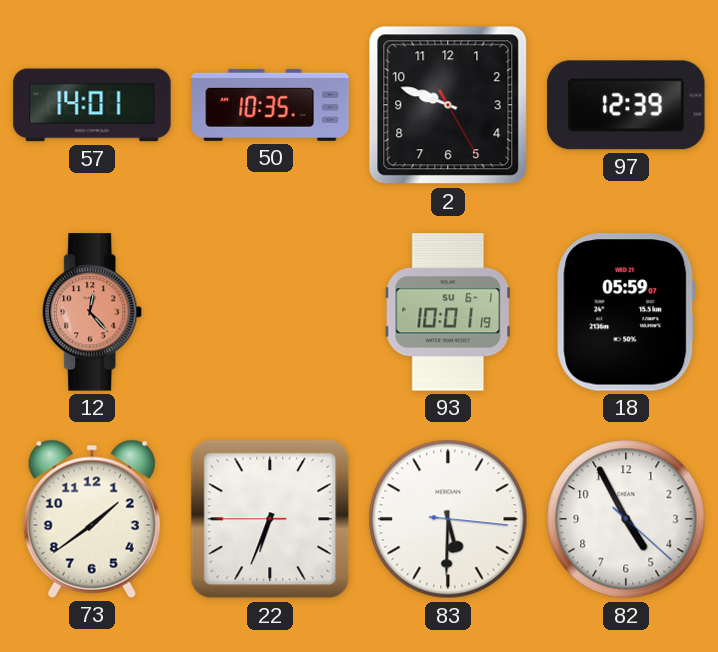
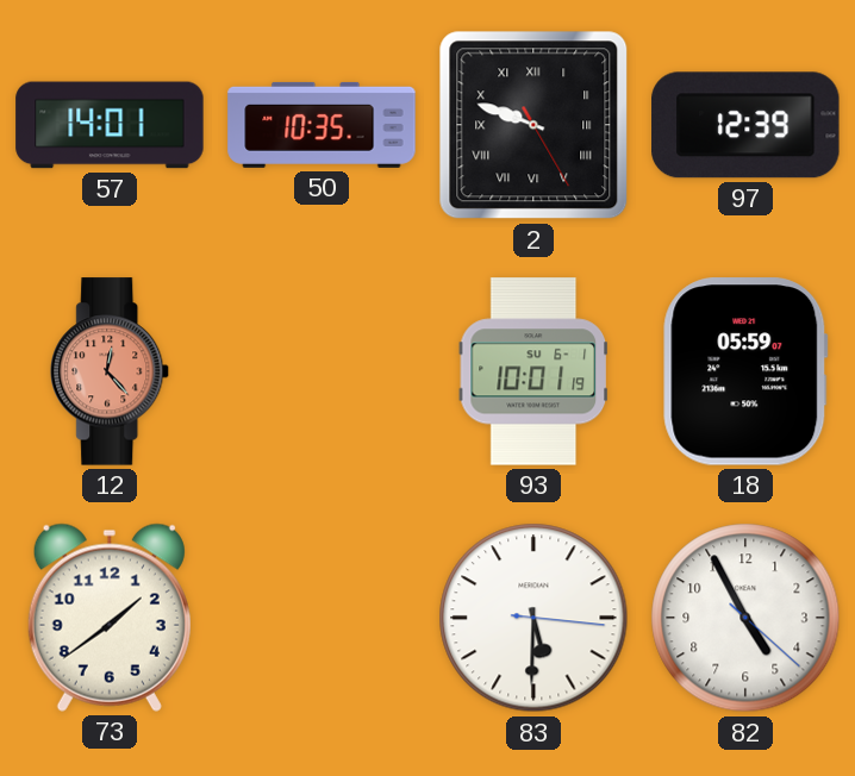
2 numerals: Arabic -> Roman (533, 125)
22: 6:33 -> none (270, 519)
